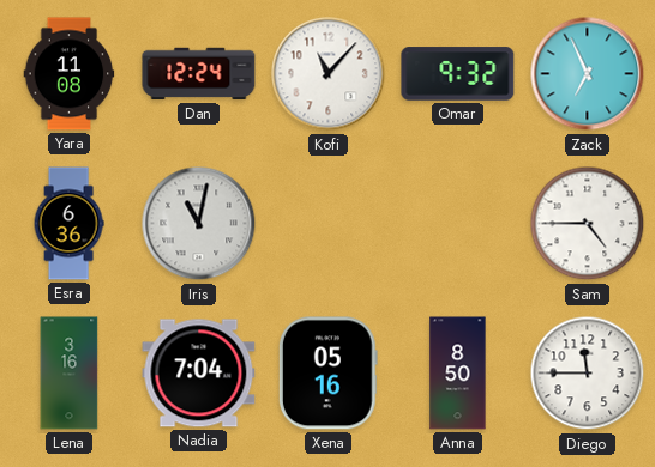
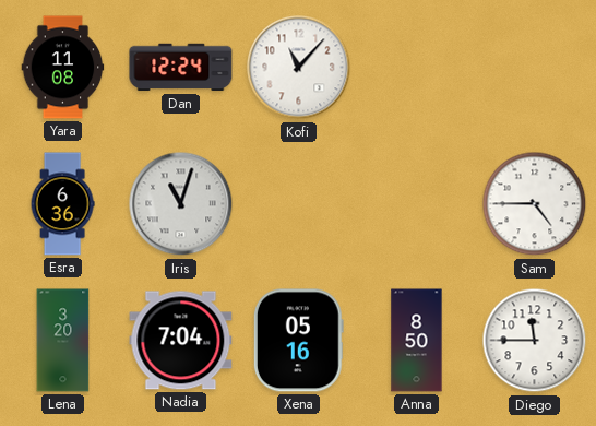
Omar: 9:32 -> none (458, 74)
Zack: 6:56 -> none (588, 74)
Iris: 11:02 -> 11:03 (181, 204)
Lena: 3:16 -> 3:20 (63, 341)
